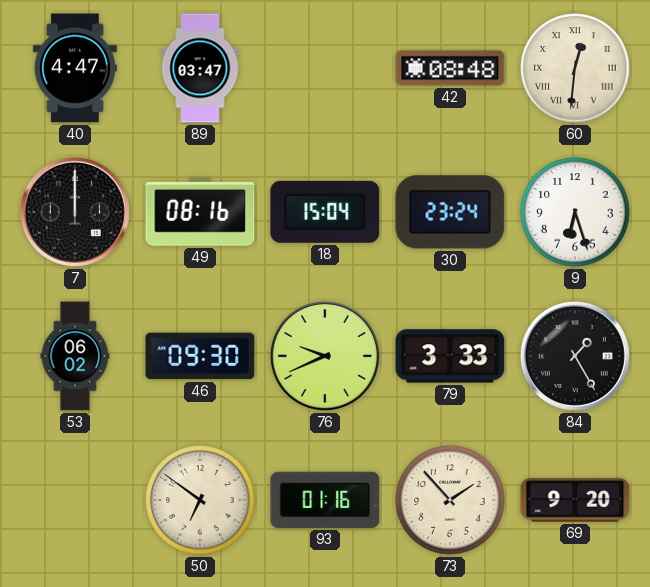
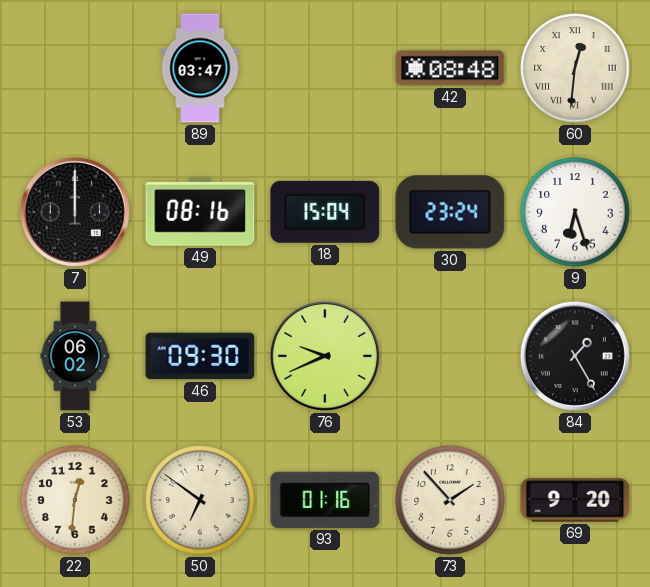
40: 4:47 -> none (75, 68)
79: 3:33 -> none (450, 356)
22: none -> 12:31 (75, 500)
